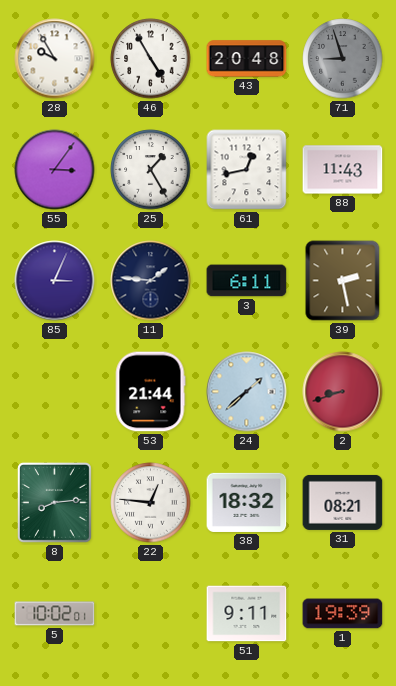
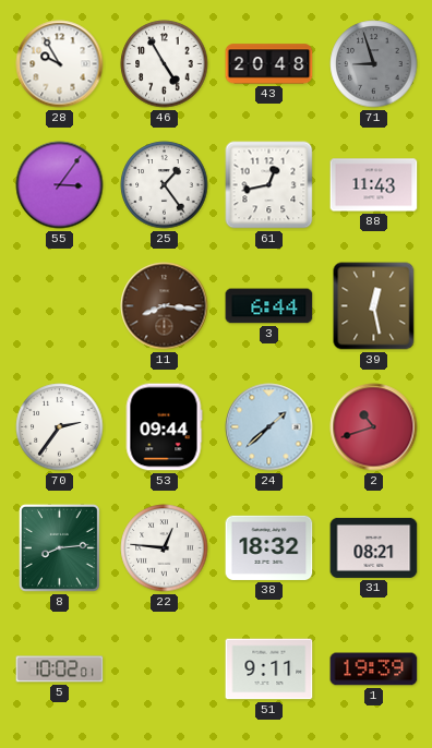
25: 1:25 -> 1:24 (165, 185)
85: 3:04 -> none (55, 281)
11: 1:46 -> 8:16 (165, 306)
11 dial: navy -> brown (165, 306)
3: 6:11 -> 6:44 (269, 306)
39: 2:28 -> 12:28 (374, 306)
70: none -> 2:36 (60, 427)
53: 21:44 -> 09:44 (164, 427)
2: 8:42 -> 10:42 (374, 427)
